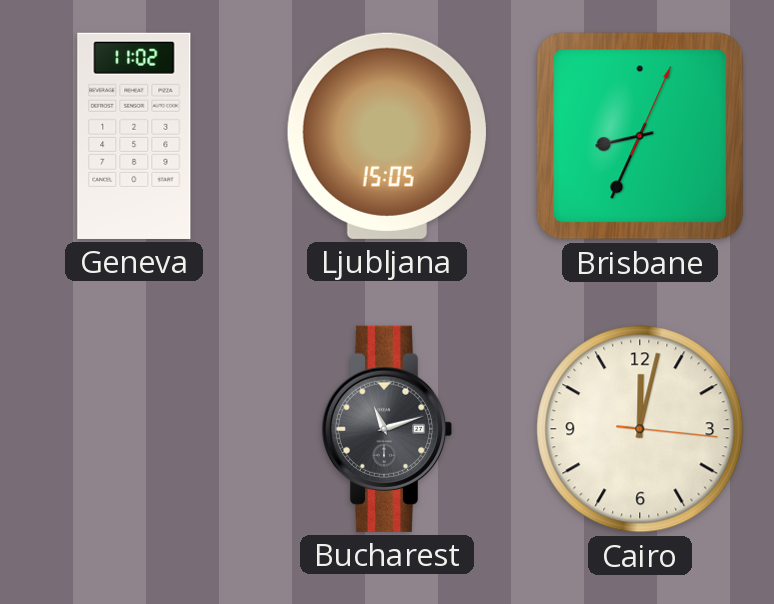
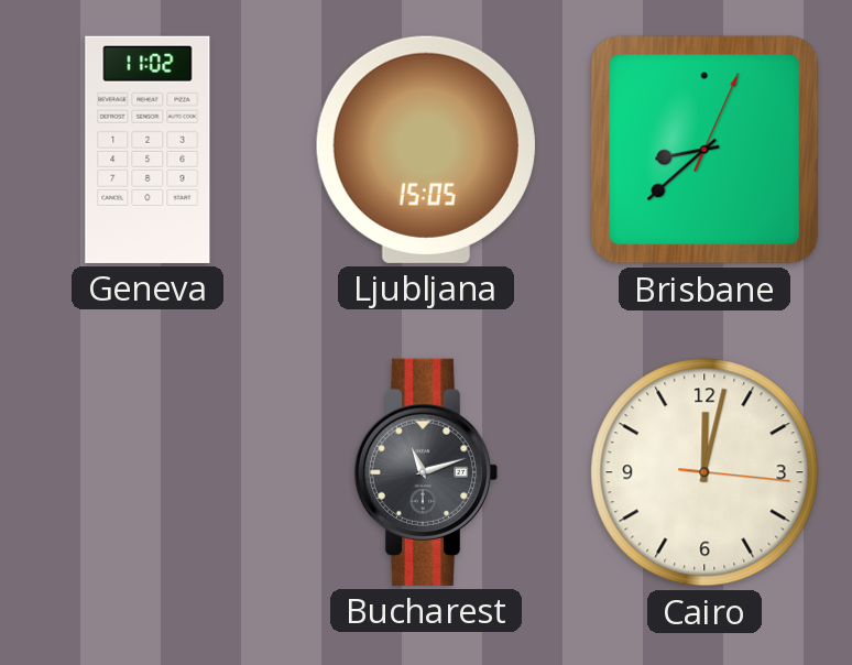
Brisbane: 8:34 -> 8:38 (704, 150)
